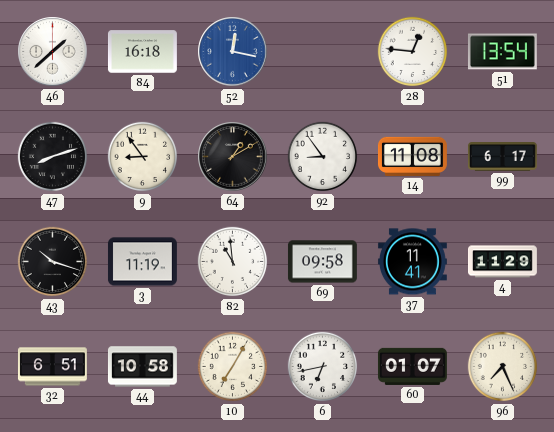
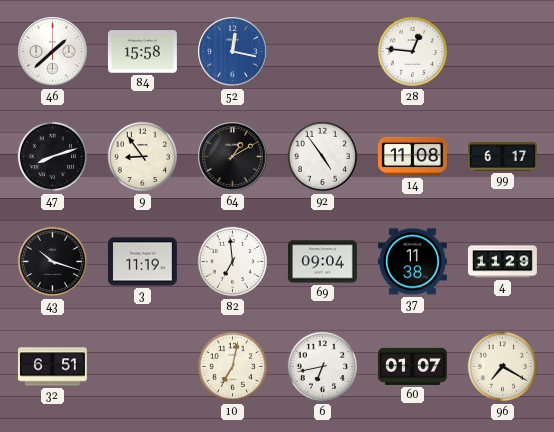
84: 16:18 -> 15:58 (142, 52)
51: 13:54 -> none (502, 52)
92: 8:54 -> 4:54 (323, 157)
82: 10:59 -> 6:59 (233, 262)
69: 09:58 -> 09:04 (322, 262)
37: 11:41 -> 11:38 (412, 262)
44: 10:58 -> none (142, 367)
10: 7:05 -> 7:02 (233, 367)
96: 7:26 -> 7:20 (503, 367)
